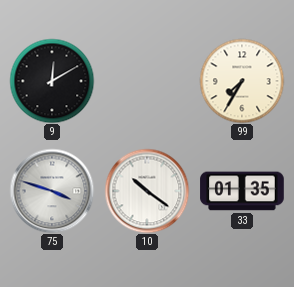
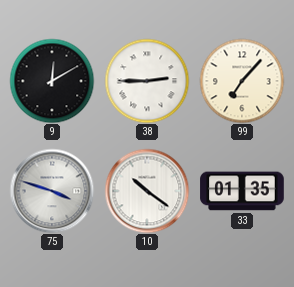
38: none -> 2:45 (147, 81)
99: 7:35 -> 7:07 (242, 81)
